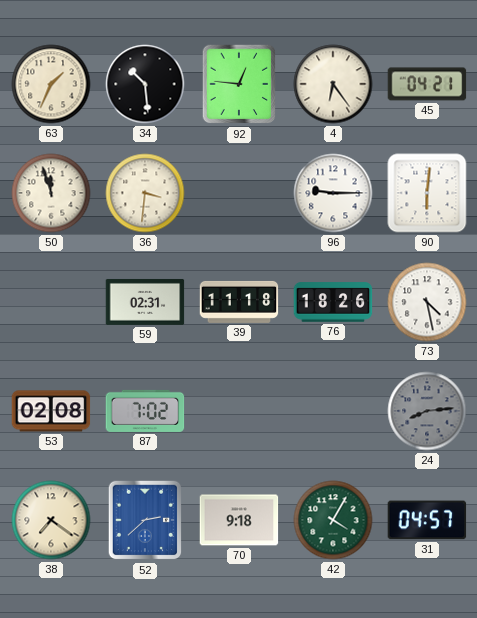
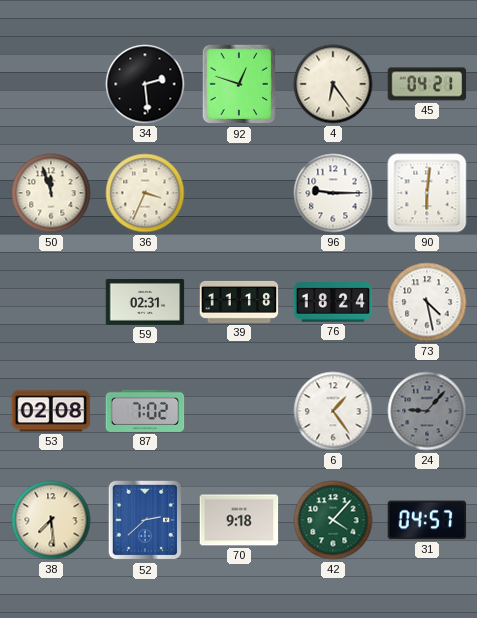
63: 1:34 -> none (51, 84)
34: 10:29 -> 2:29 (145, 84)
92: 12:46 -> 12:48 (239, 84)
36: 3:31 -> 3:34 (145, 193)
76: 18:26 -> 18:24 (333, 302)
6: none -> 1:24 (333, 411)
24: 8:14 -> 9:07 (427, 411)
38: 7:21 -> 7:29 (51, 520)
42: 4:05 -> 4:07 (333, 520)
